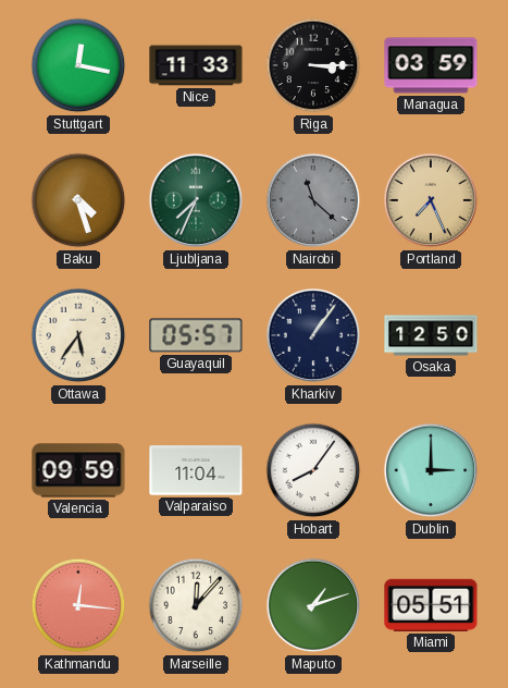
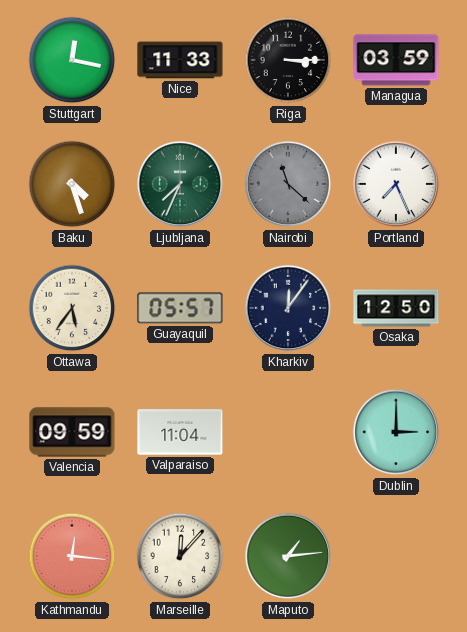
Portland dial: champagne -> white (396, 184)
Kharkiv: 1:06 -> 12:06 (288, 308)
Hobart: 8:06 -> none (313, 470)
Maputo: 1:12 -> 1:14 (288, 556)
Miami: 05:51 -> none (431, 605)
